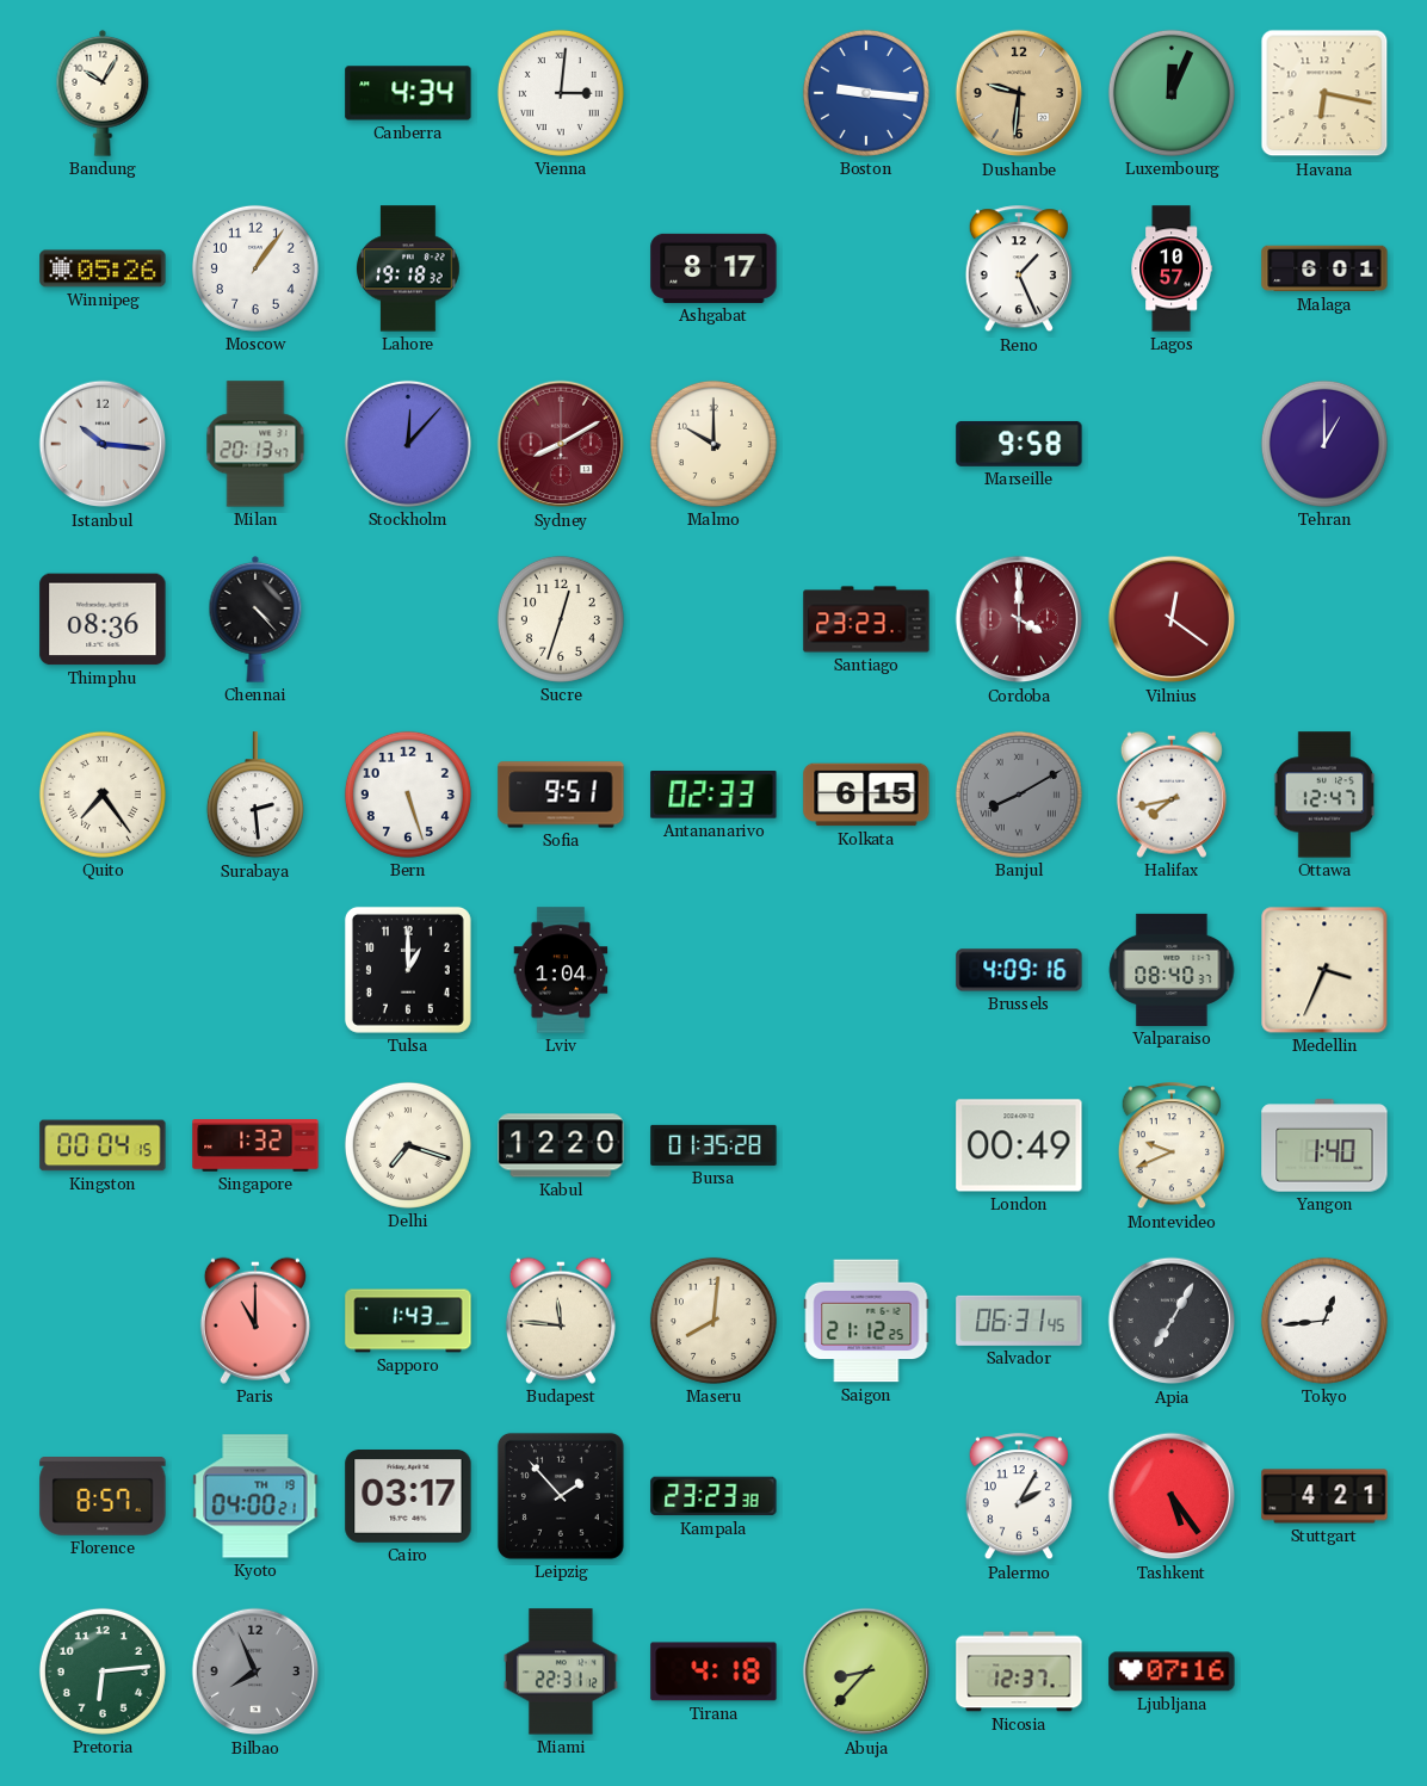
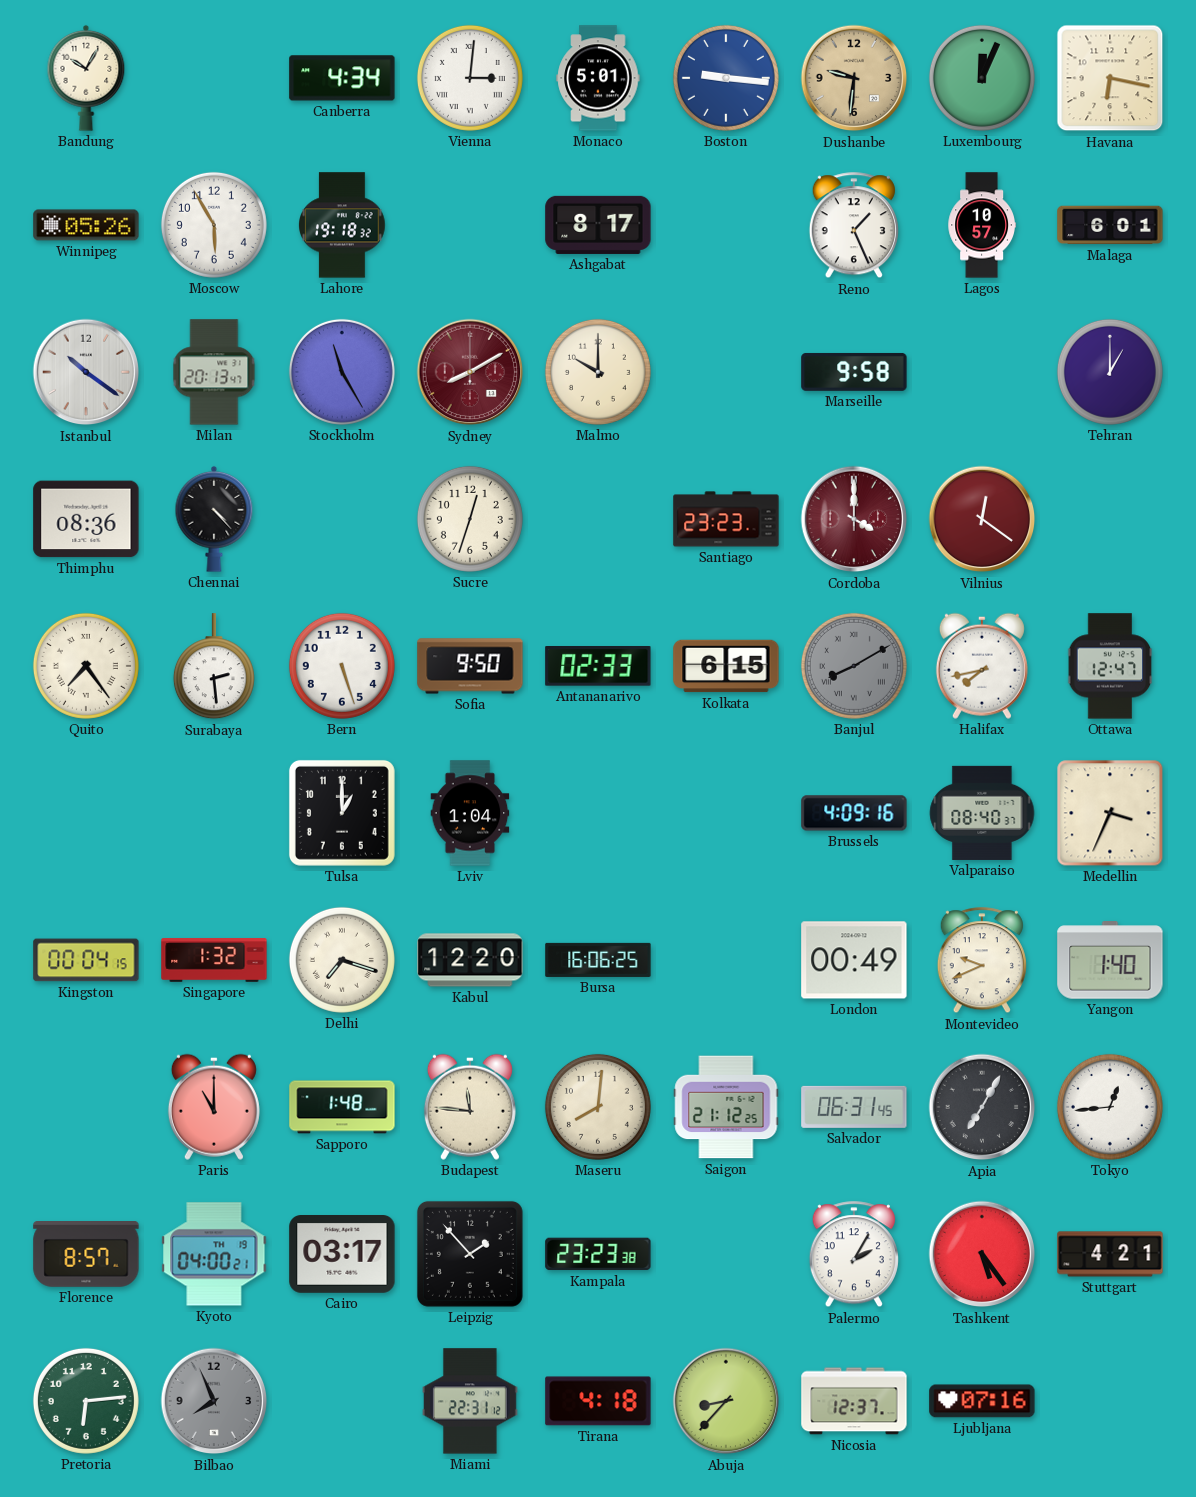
Monaco: none -> 5:01 (598, 78)
Moscow: 1:06 -> 5:55 (214, 225)
Istanbul: 10:16 -> 10:21 (86, 372)
Stockholm: 12:07 -> 11:25 (342, 372)
Sofia: 9:51 -> 9:50 (470, 666)
Bursa: 01:35 -> 16:06 (598, 960)
Sapporo: 1:43 -> 1:48 (342, 1107)
